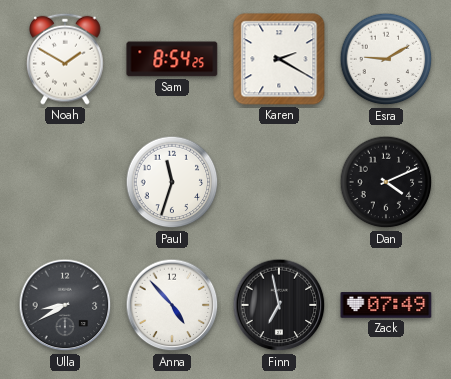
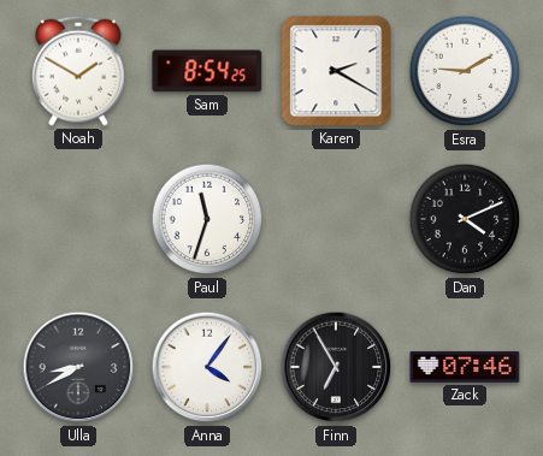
Anna: 4:53 -> 4:06 (207, 367)
Finn: 6:58 -> 6:55 (336, 367)
Zack: 07:49 -> 07:46 (465, 367)
